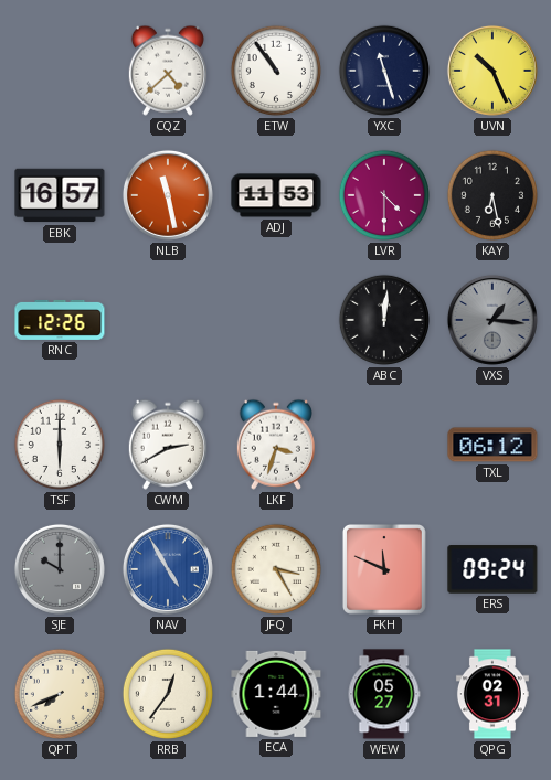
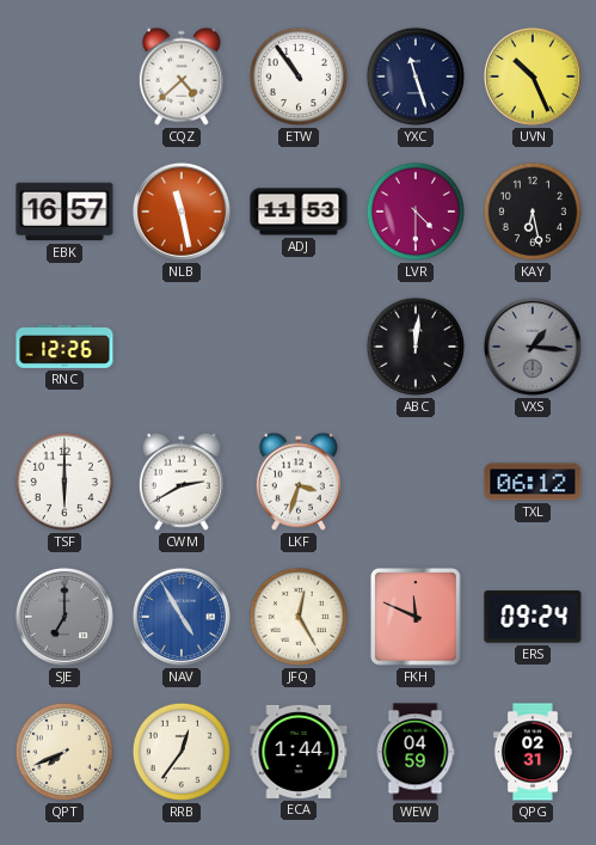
SJE: 10:00 -> 7:00 (64, 617)
JFQ: 3:25 -> 12:25 (299, 617)
WEW: 05:27 -> 04:59 (416, 752)
